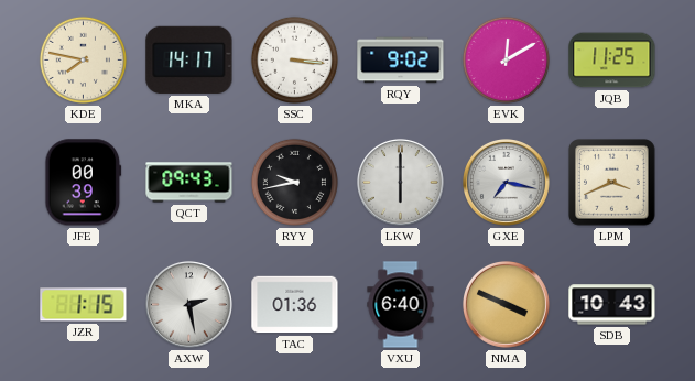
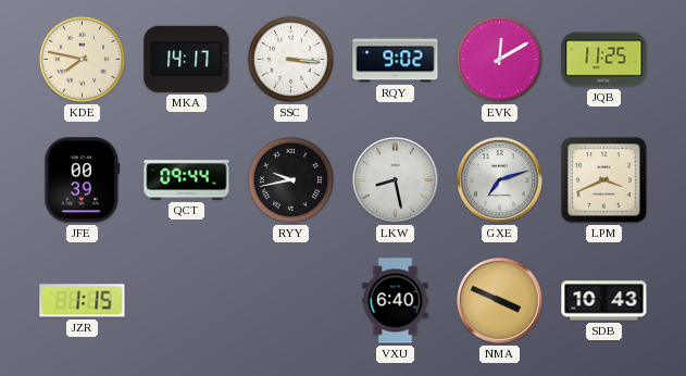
QCT: 09:43 -> 09:44 (187, 180)
LKW: 6:00 -> 8:28 (395, 179)
GXE: 7:17 -> 7:12 (499, 179)
AXW: 2:28 -> none (188, 304)
TAC: 01:36 -> none (295, 305)
